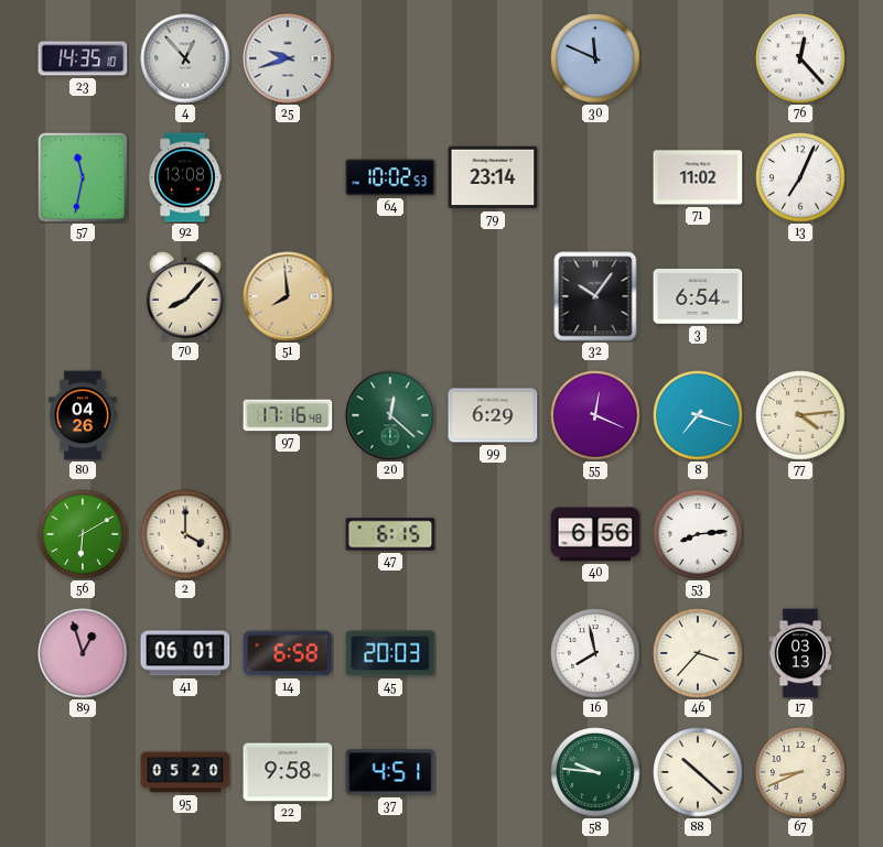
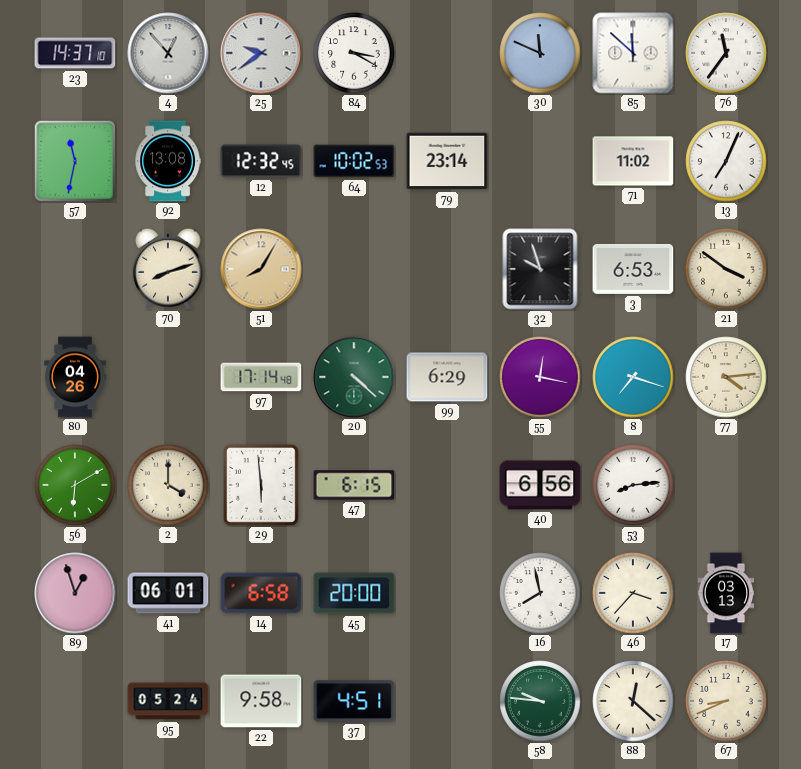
23: 14:35 -> 14:37 (75, 53)
25: 9:42 -> 9:39 (261, 53)
84: none -> 3:20 (354, 53)
85: none -> 11:52 (633, 53)
76: 12:23 -> 11:36 (726, 53)
12: none -> 12:32 (261, 161)
70: 8:07 -> 8:12 (168, 269)
51: 7:59 -> 8:05 (261, 269)
32: 10:06 -> 9:57 (540, 269)
3: 6:54 -> 6:53 (633, 269)
21: none -> 3:51 (726, 269)
97: 17:16 -> 17:14 (261, 377)
20: 12:22 -> 4:22 (354, 377)
55: 12:19 -> 12:17 (540, 377)
29: none -> 5:59 (262, 485)
45: 20:03 -> 20:00 (354, 593)
95: 05:20 -> 05:24 (168, 701)
88: 10:22 -> 12:22 (633, 701)
